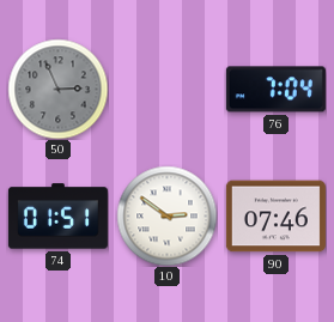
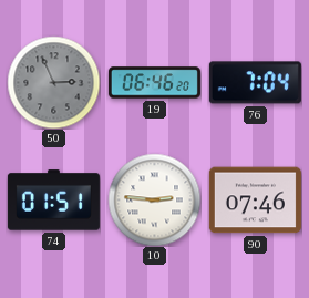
19: none -> 06:46 (154, 83)
10: 2:51 -> 2:46 (154, 199)
